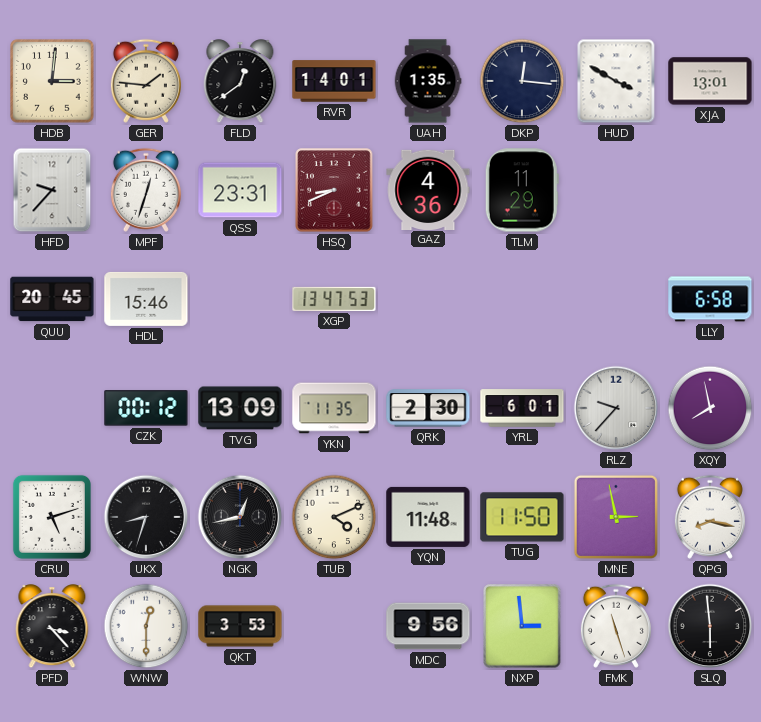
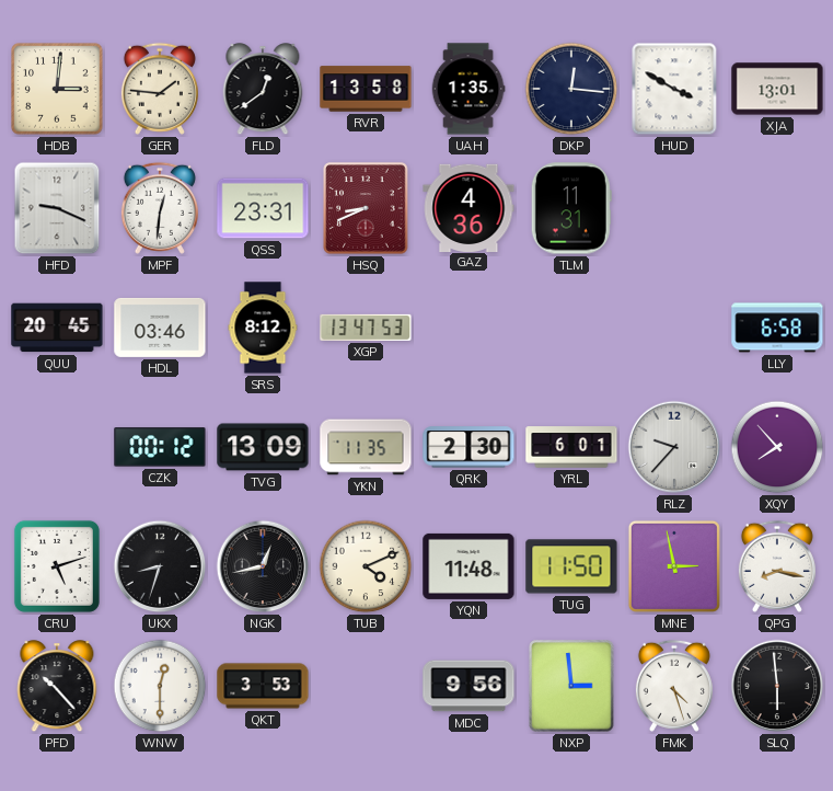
RVR: 14:01 -> 13:58 (366, 89)
HFD: 9:37 -> 9:19 (57, 208)
MPF: 12:33 -> 12:31 (160, 208)
TLM: 11:29 -> 11:31 (571, 208)
HDL: 15:46 -> 03:46 (160, 328)
SRS: none -> 8:12 (263, 328)
XQY: 7:58 -> 7:53 (777, 447)
PFD: 3:23 -> 10:23 (57, 687)
FMK: 11:27 -> 4:27 (674, 686)
